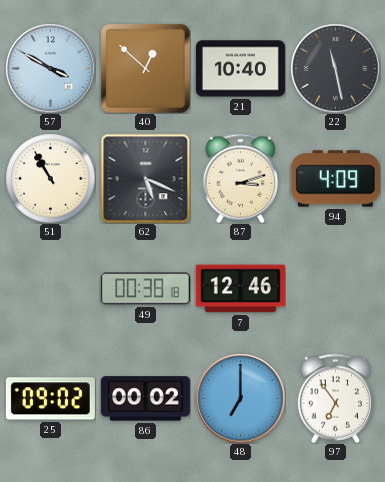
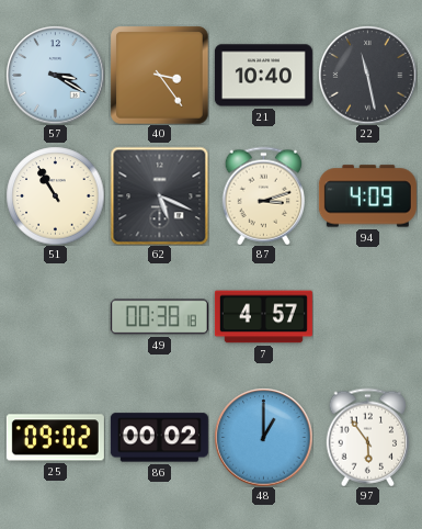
57: 3:50 -> 3:20 (55, 75)
40: 12:52 -> 3:24 (159, 75)
7: 12:46 -> 4:57 (263, 317)
48: 7:00 -> 1:00 (263, 437)
97: 6:54 -> 5:54 (367, 437)
